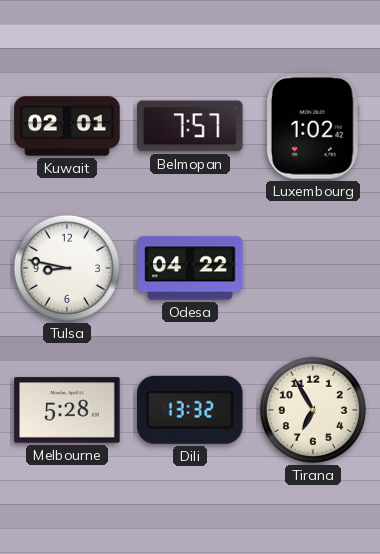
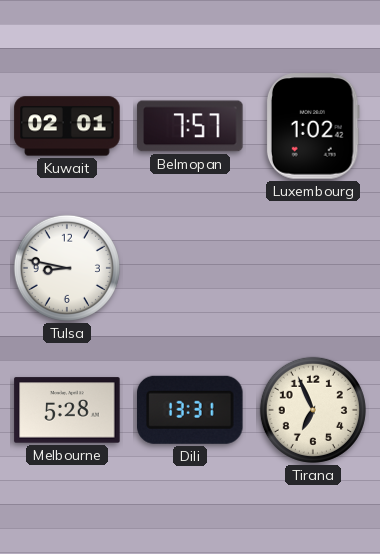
Odesa: 04:22 -> none (190, 268)
Dili: 13:32 -> 13:31 (191, 410)
Tirana: 6:55 -> 6:56 (313, 410)
